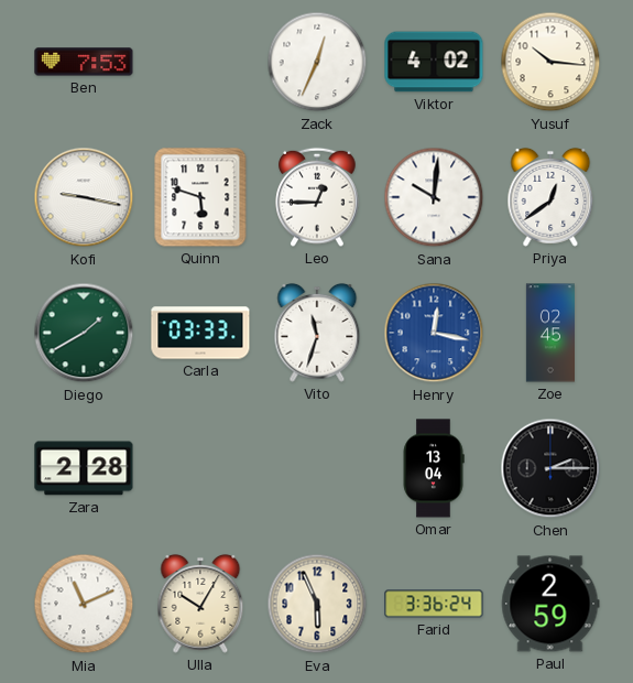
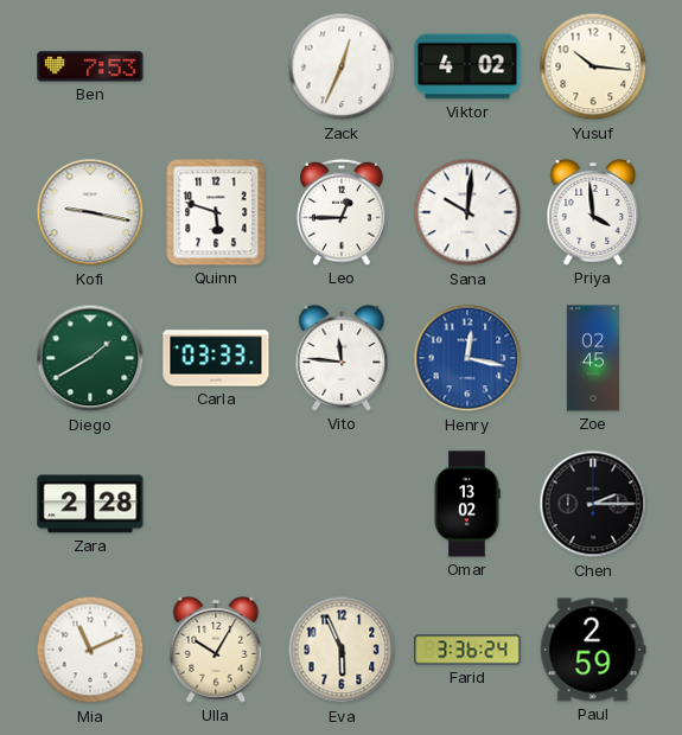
Priya: 12:39 -> 3:59 (593, 212)
Vito: 11:33 -> 11:46 (342, 358)
Omar: 13:04 -> 13:02 (467, 504)
